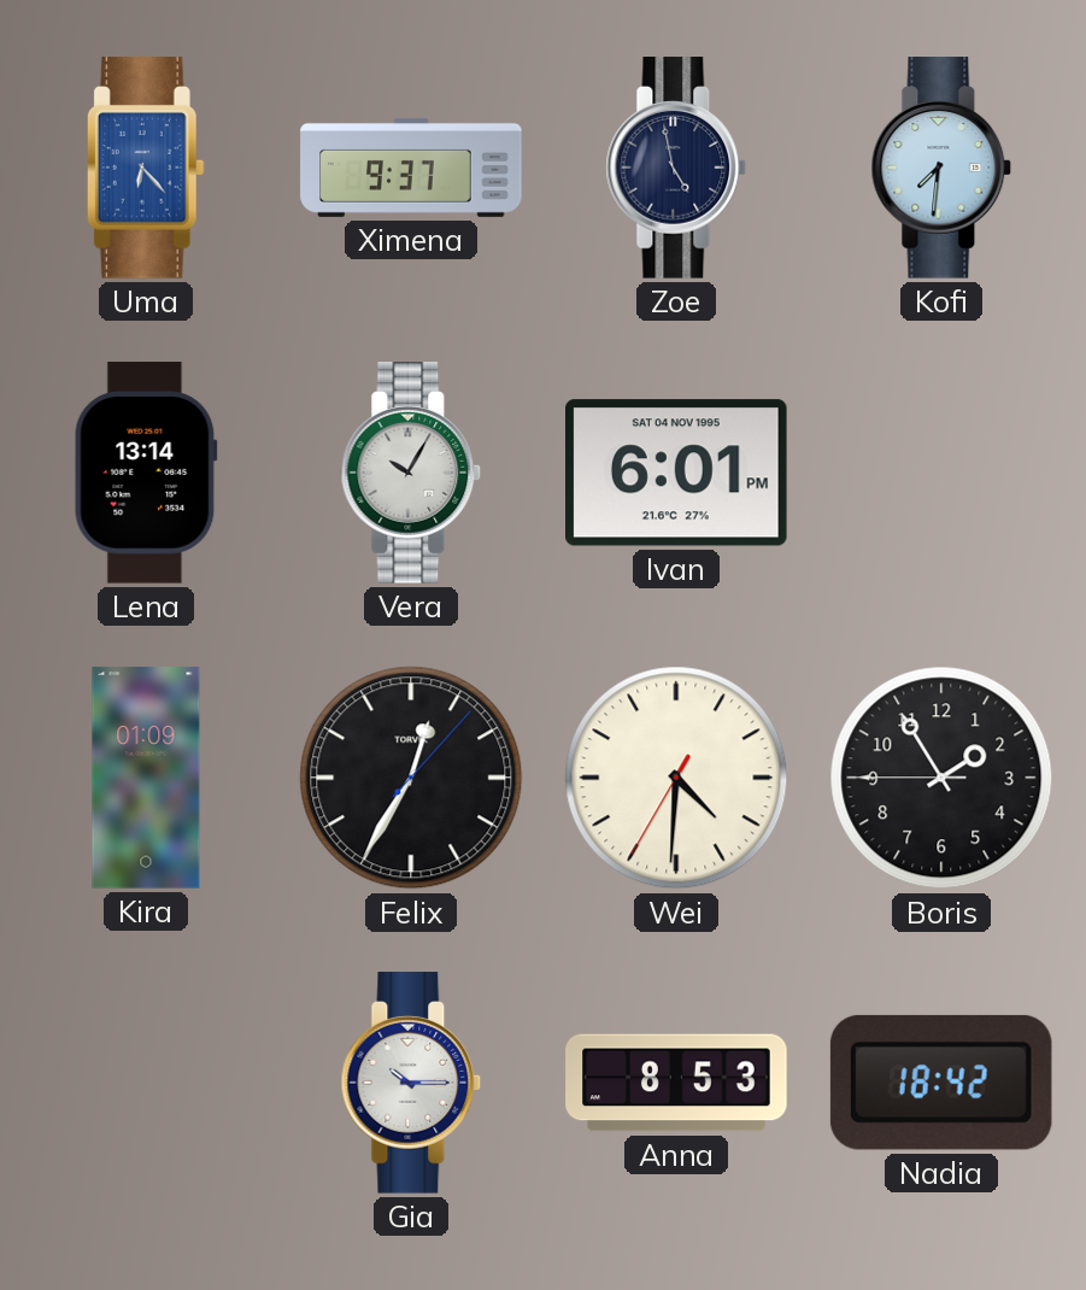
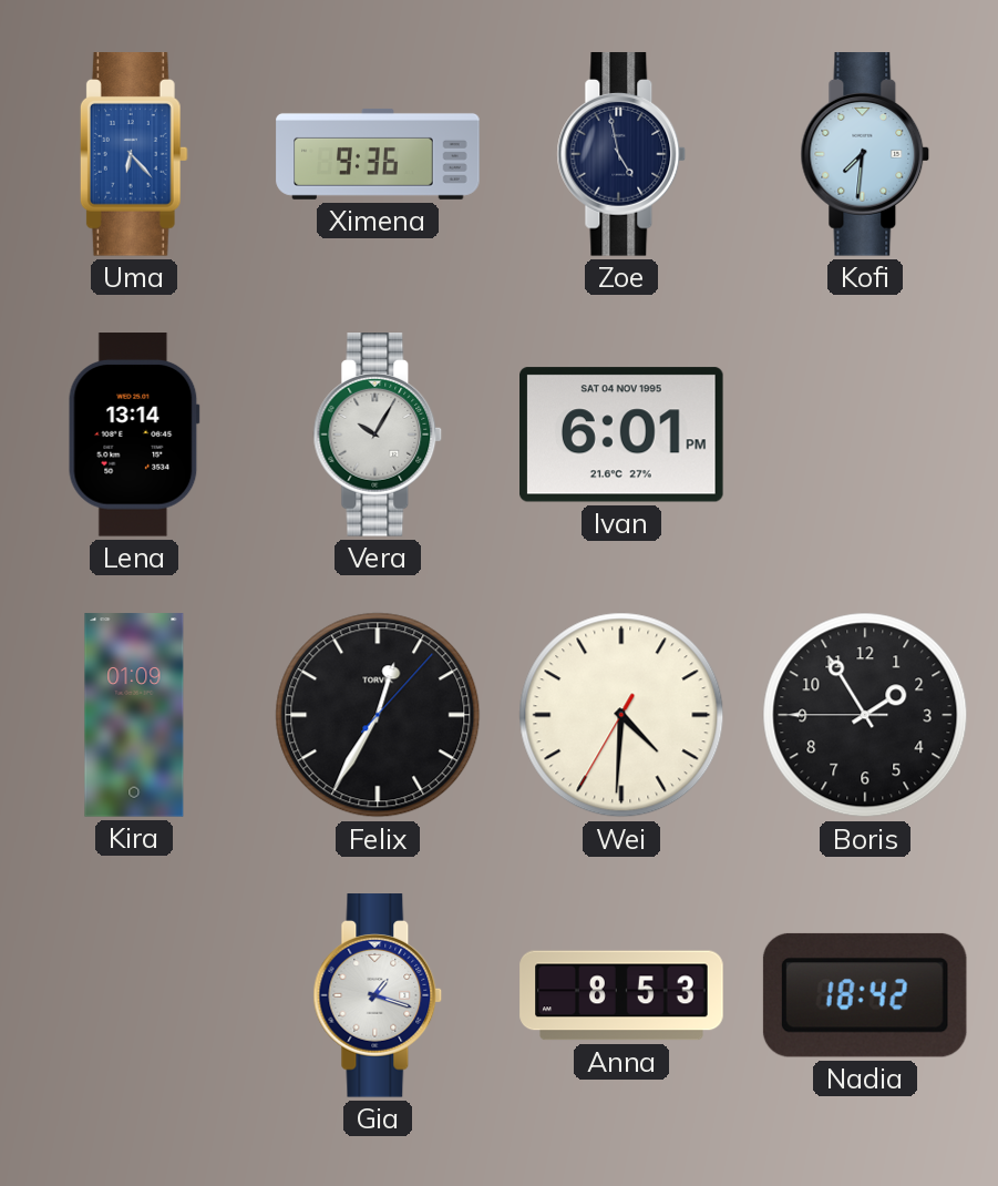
Ximena: 9:37 -> 9:36 (378, 154)
Gia: 10:15 -> 1:18 (378, 995)
